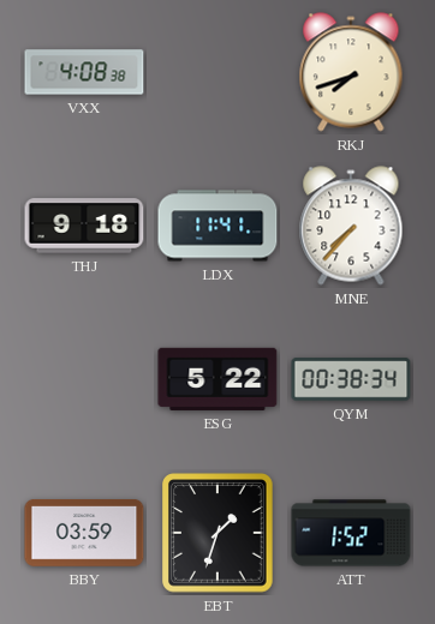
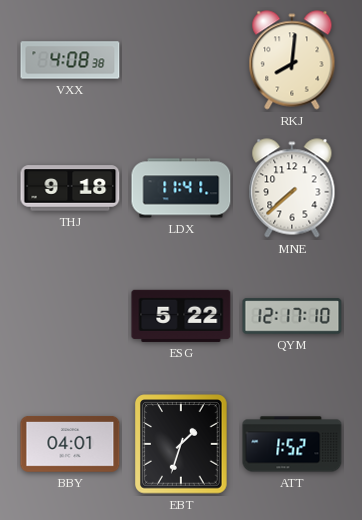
RKJ: 7:42 -> 8:01 (292, 60)
MNE: 7:37 -> 7:38 (292, 188)
QYM: 00:38 -> 12:17 (292, 316)
BBY: 03:59 -> 04:01 (70, 445)
